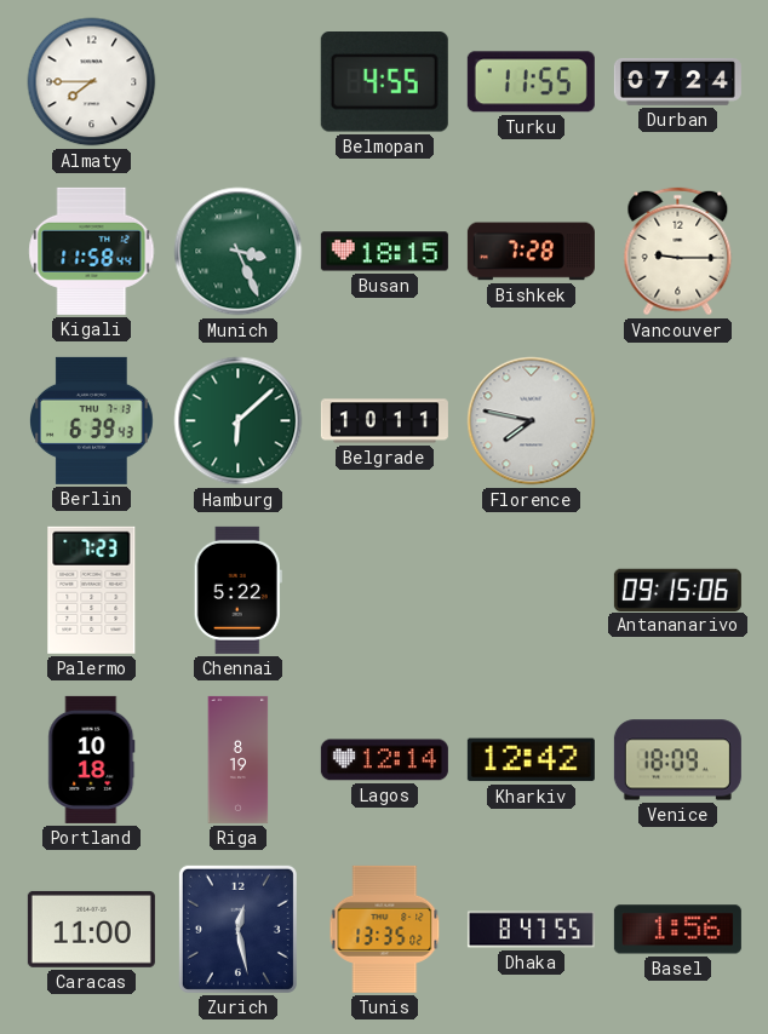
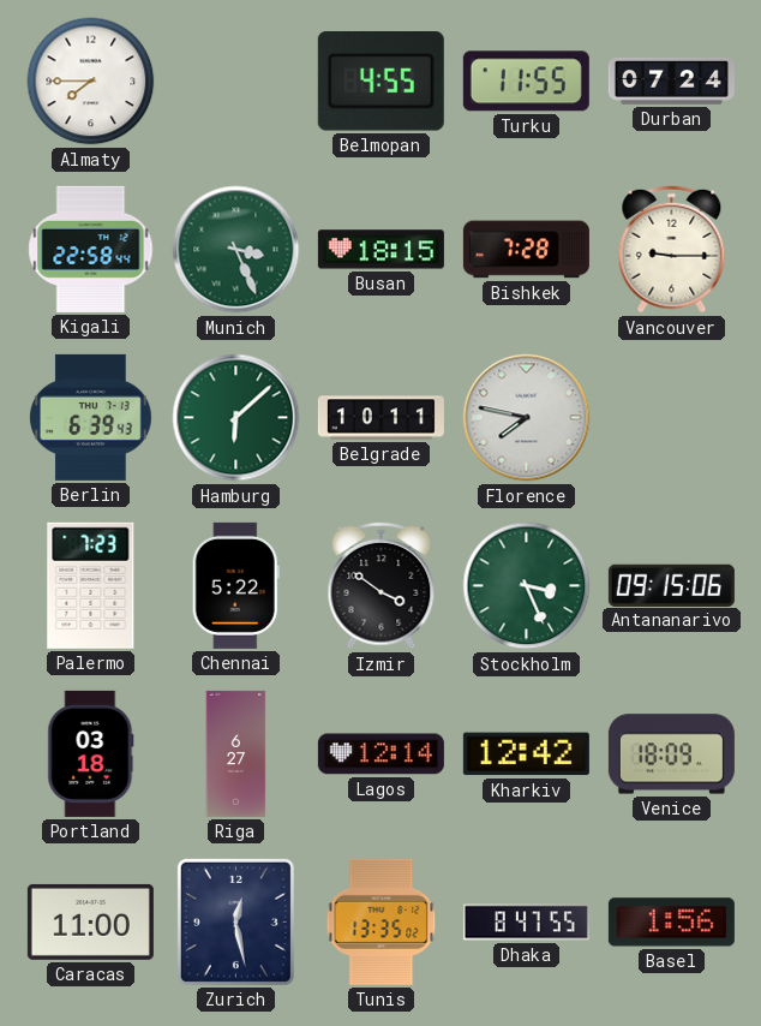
Kigali: 11:58 -> 22:58 (91, 249)
Izmir: none -> 3:51 (382, 586)
Stockholm: none -> 3:26 (527, 586)
Portland: 10:18 -> 03:18 (91, 753)
Riga: 8:19 -> 6:27 (236, 753)
